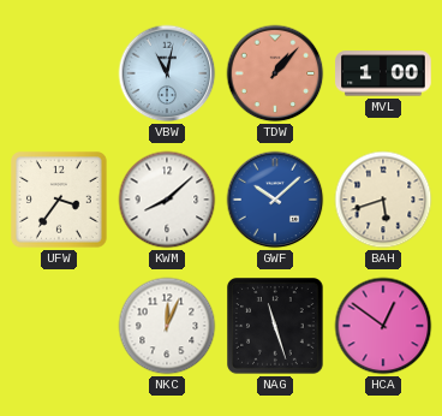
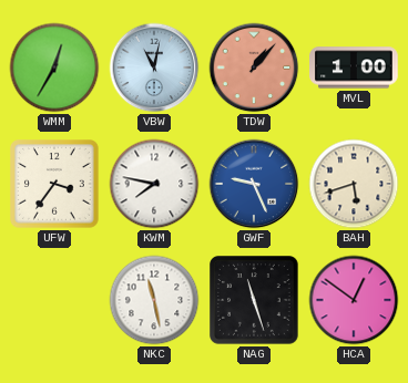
WMM: none -> 12:35 (54, 68)
KWM: 8:08 -> 7:47 (154, 184)
GWF: 10:08 -> 9:26 (254, 184)
NKC: 12:04 -> 11:28 (154, 300)
